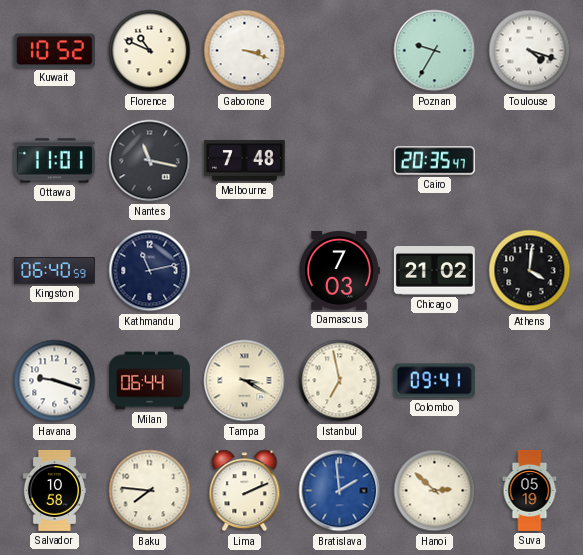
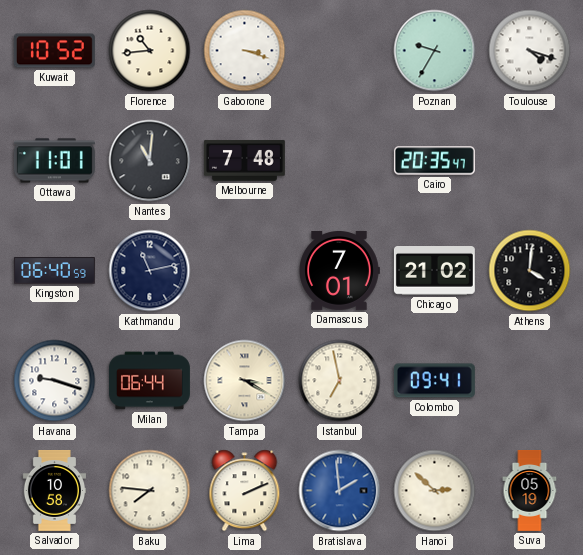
Florence: 10:49 -> 10:44 (150, 51)
Nantes: 11:17 -> 11:01 (150, 161)
Damascus: 7:03 -> 7:01 (339, 270)
